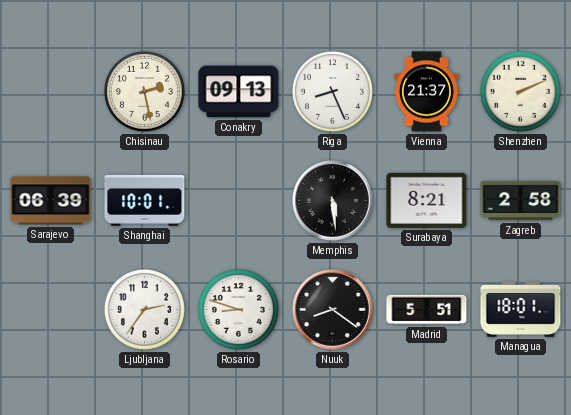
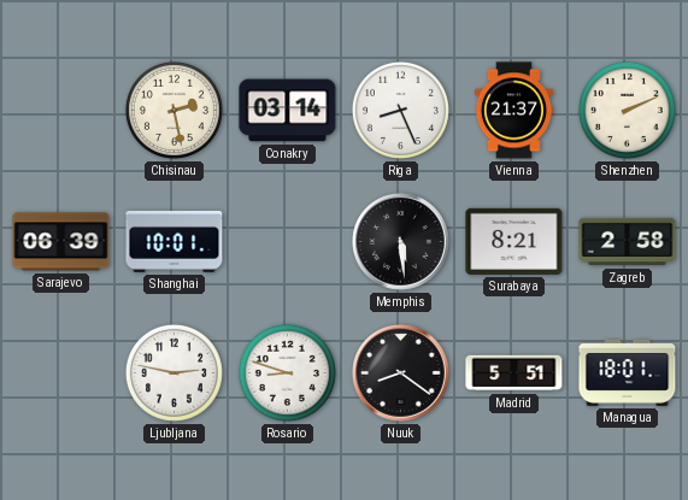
Conakry: 09:13 -> 03:14 (288, 111)
Ljubljana: 2:36 -> 2:47 (174, 372)
